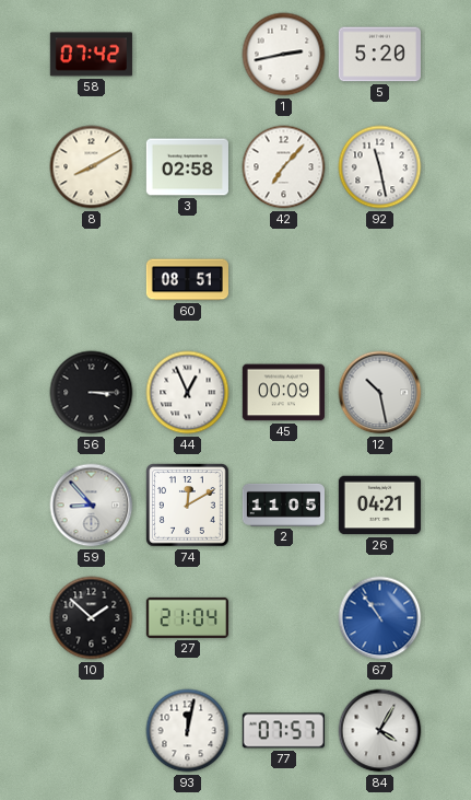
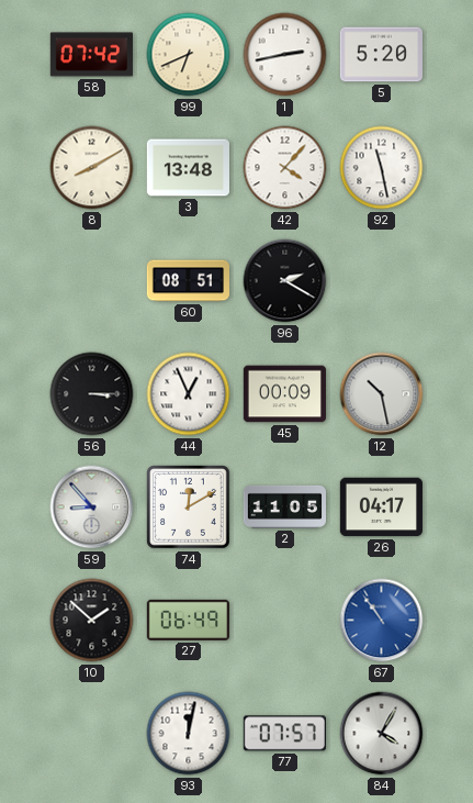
99: none -> 6:41 (189, 55)
3: 02:58 -> 13:48 (188, 168)
42: 7:07 -> 4:07 (285, 168)
96: none -> 2:20 (285, 281)
26: 04:21 -> 04:17 (381, 508)
27: 21:04 -> 06:49 (188, 620)
